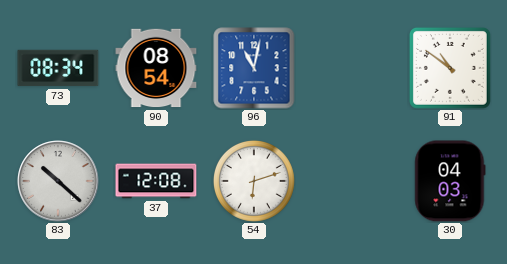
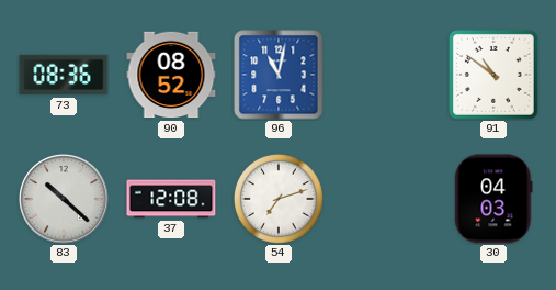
73: 08:34 -> 08:36 (64, 75)
90: 08:54 -> 08:52 (171, 75)
54: 6:12 -> 7:12 (279, 199)
